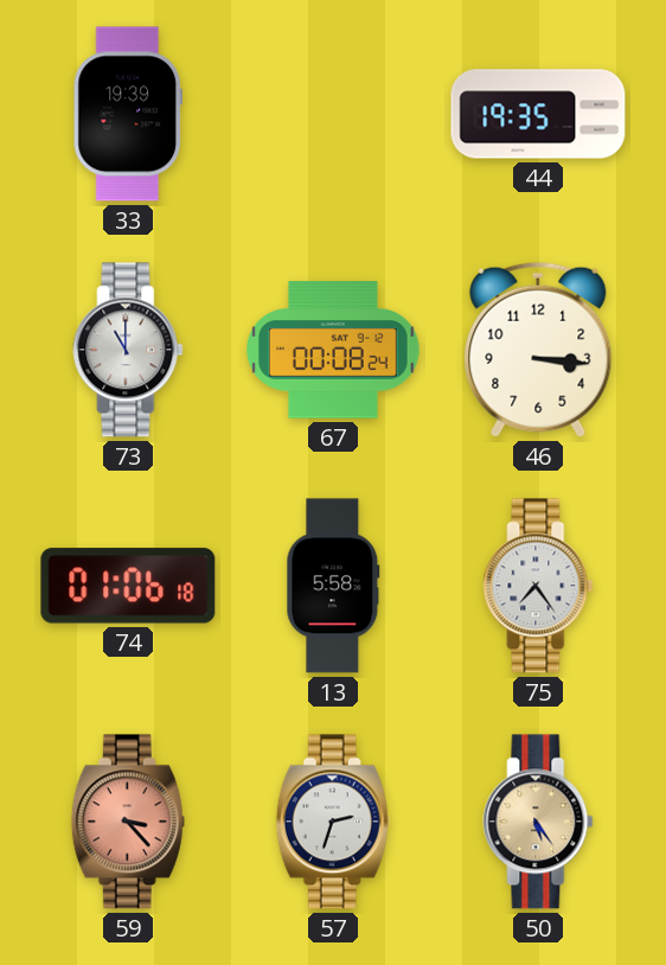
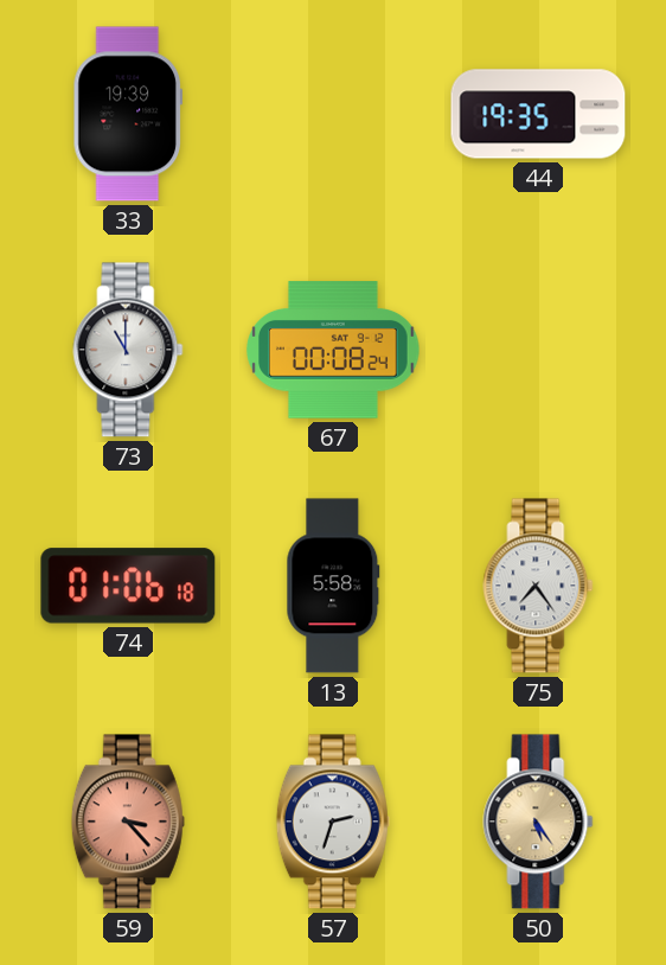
46: 3:16 -> none (538, 350)
